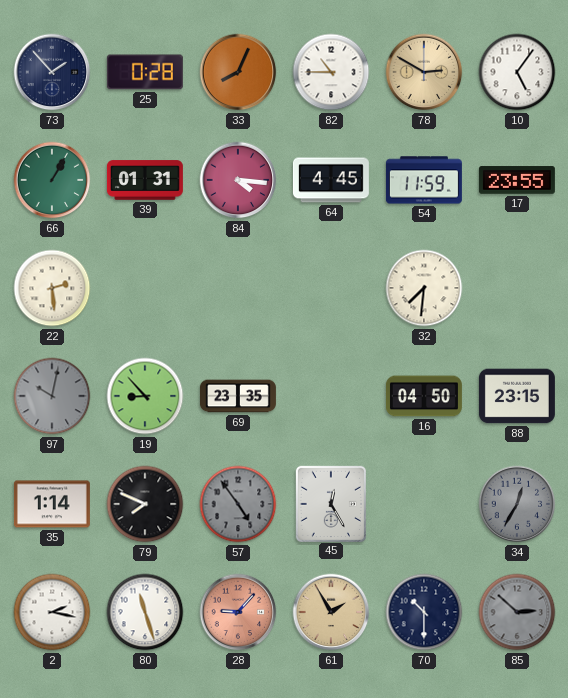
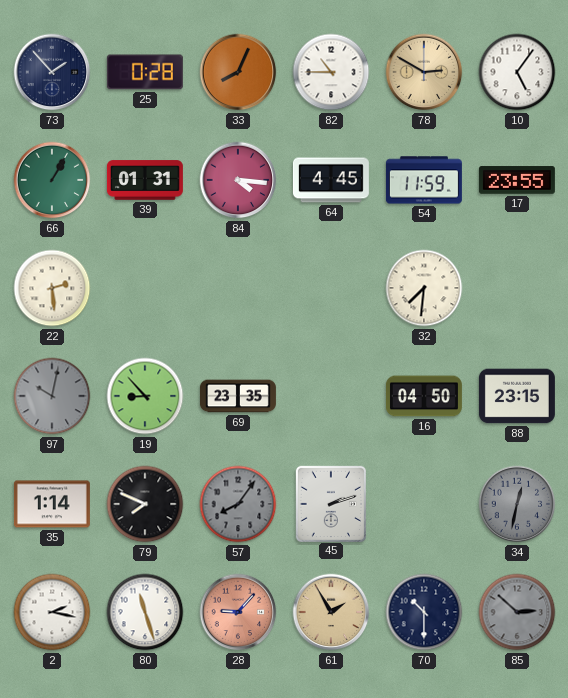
57: 4:54 -> 8:06 (238, 504)
45: 12:25 -> 2:12 (330, 503)
34: 12:35 -> 12:32 (517, 504)
